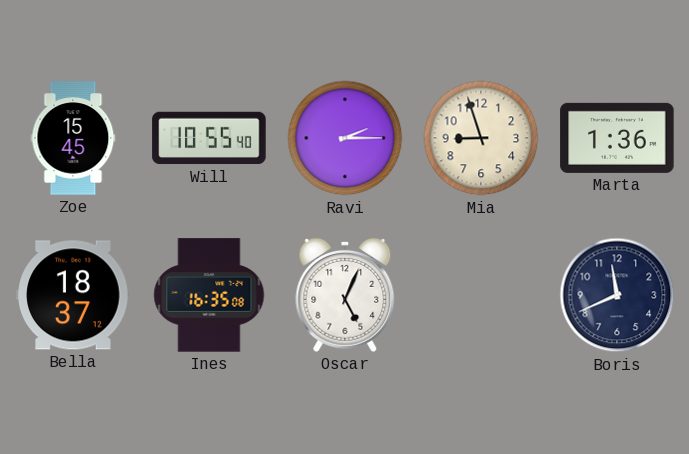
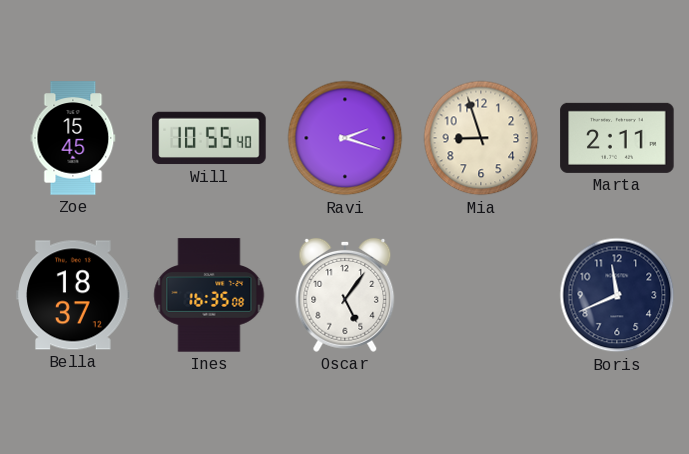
Ravi: 2:15 -> 2:18 (345, 138)
Marta: 1:36 -> 2:11 (617, 138)
Oscar: 5:04 -> 5:06 (345, 295)
